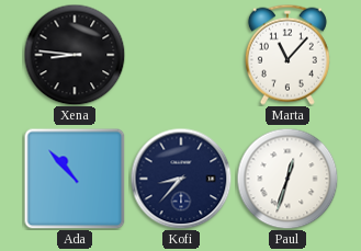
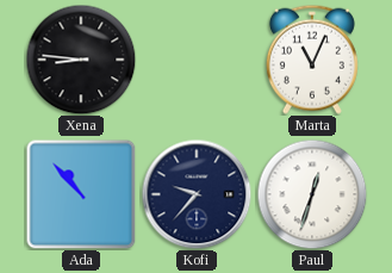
Marta: 11:07 -> 11:04 (312, 60)
Kofi: 8:37 -> 9:37 (197, 194)
